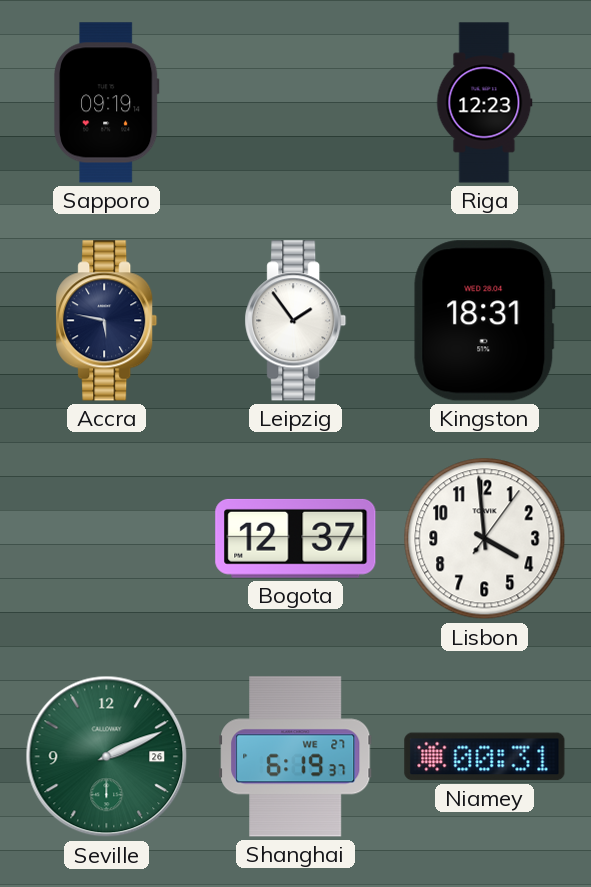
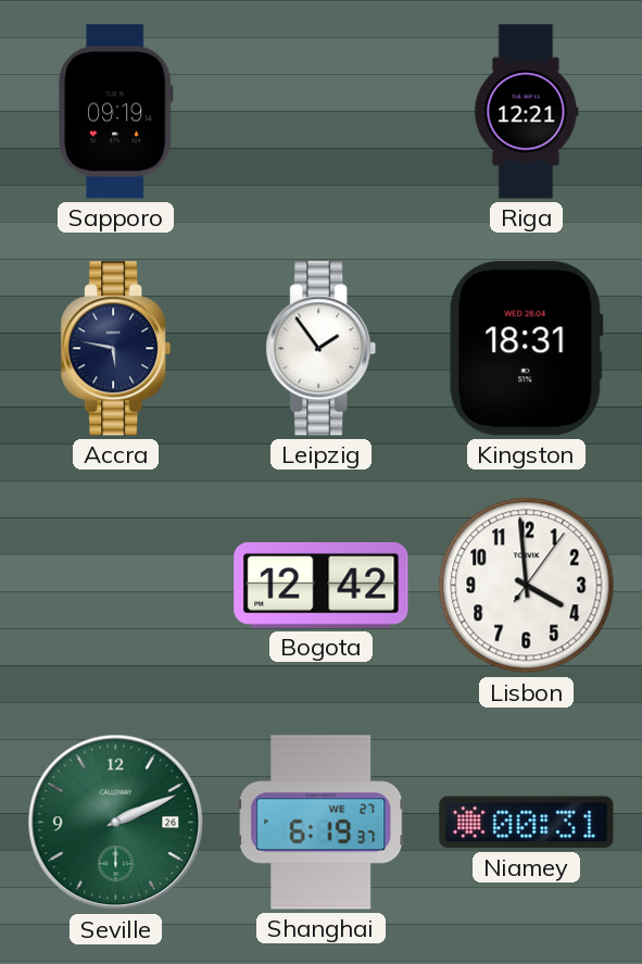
Riga: 12:23 -> 12:21 (527, 112)
Bogota: 12:37 -> 12:42 (322, 585)
